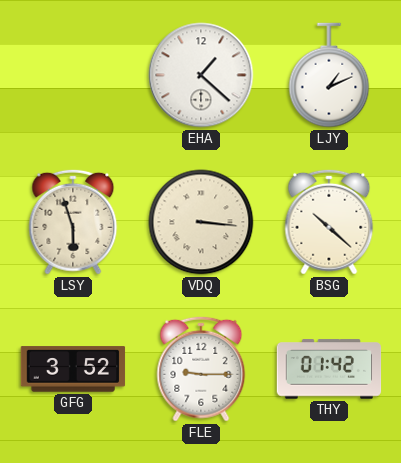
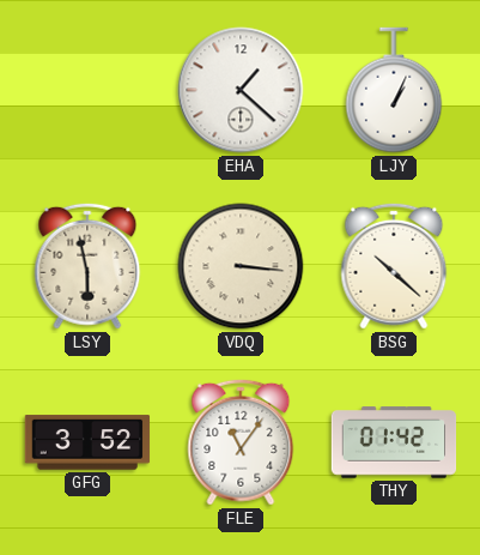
LJY: 1:11 -> 1:04 (394, 90)
LSY: 5:57 -> 5:58 (87, 266)
FLE: 9:15 -> 11:06 (241, 442)
